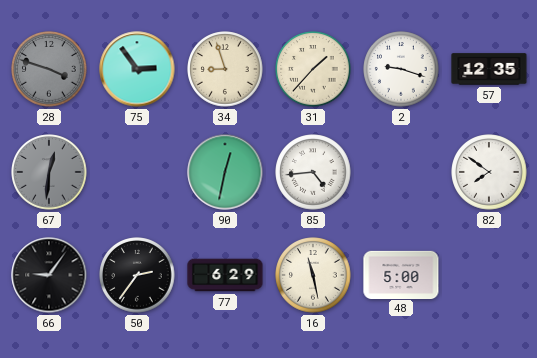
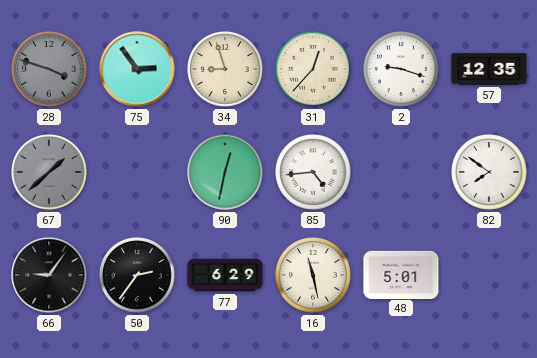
31: 1:37 -> 12:37 (313, 69)
67: 12:31 -> 1:38 (49, 172)
48: 5:00 -> 5:01 (401, 274)
